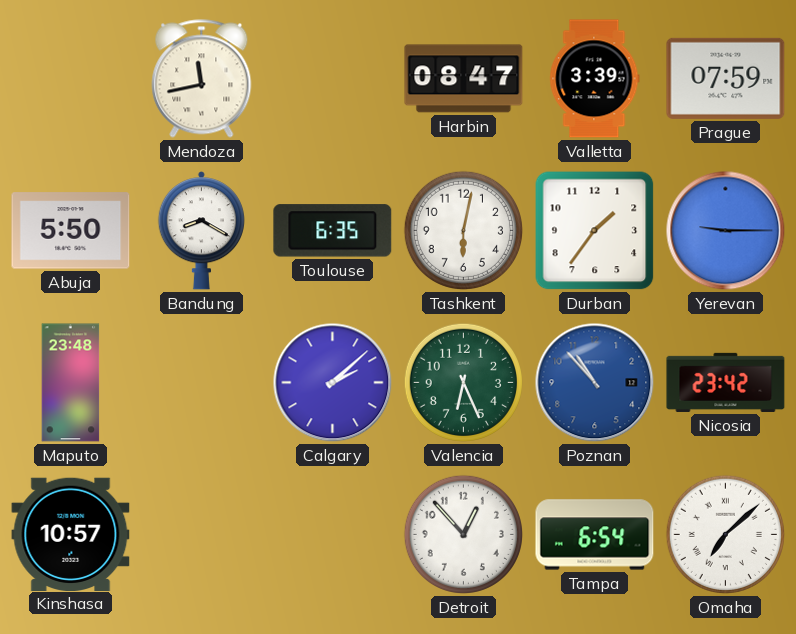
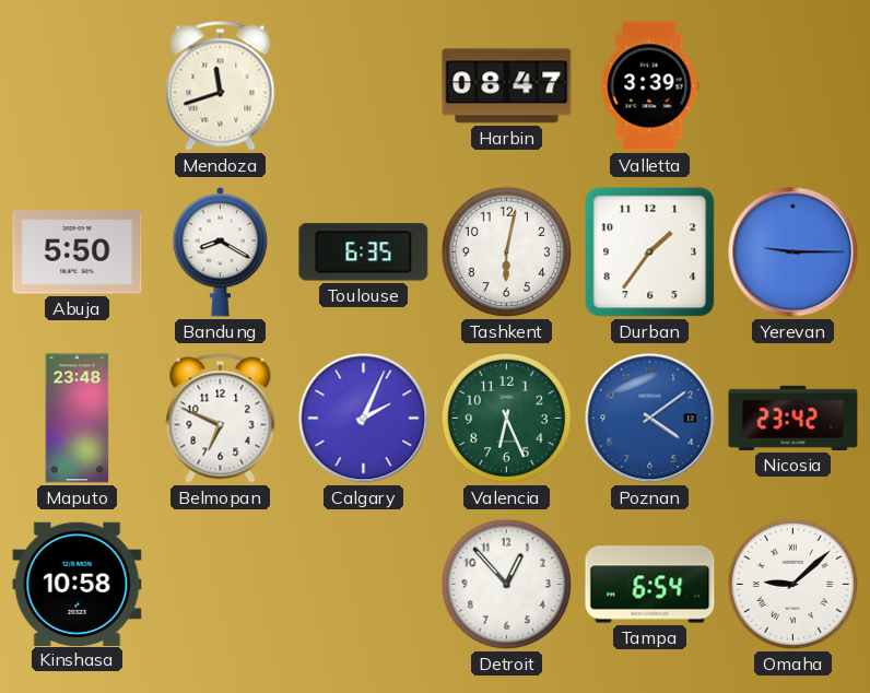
Mendoza: 11:43 -> 11:42 (221, 86)
Prague: 07:59 -> none (726, 78)
Belmopan: none -> 6:49 (221, 419)
Calgary: 2:08 -> 2:04 (364, 419)
Poznan: 10:53 -> 4:09 (650, 419)
Kinshasa: 10:57 -> 10:58 (78, 584)
Omaha: 7:08 -> 9:08 (792, 584)
